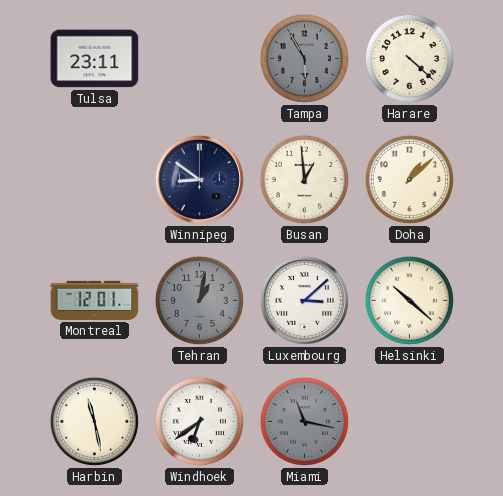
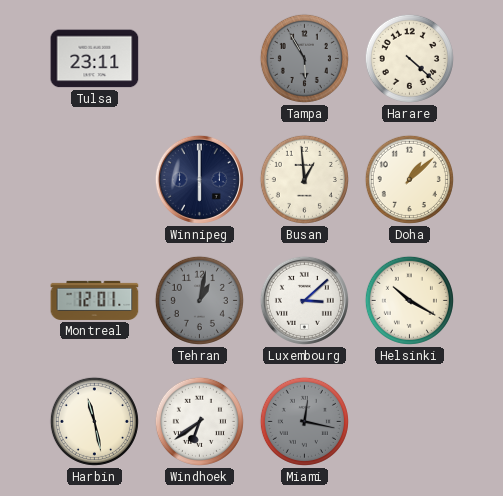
Winnipeg: 8:51 -> 6:00 (199, 179)
Helsinki: 10:22 -> 10:20 (409, 300)
Miami: 11:17 -> 12:17 (304, 421)
